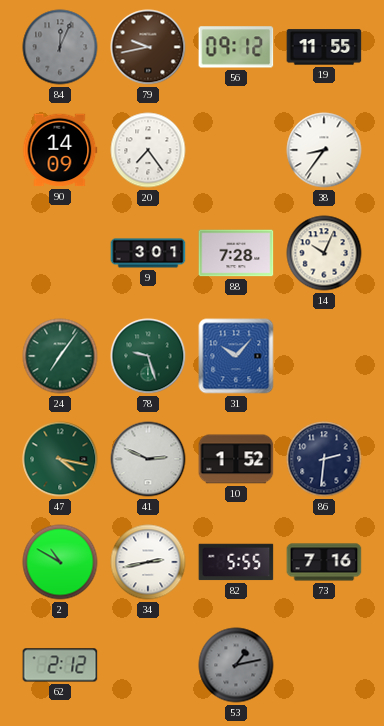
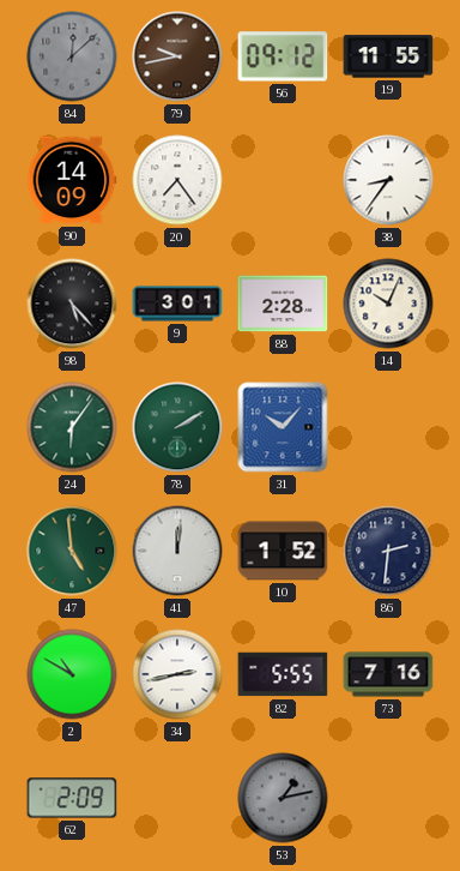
84: 12:04 -> 12:08 (72, 56)
98: none -> 5:23 (72, 304)
88: 7:28 -> 2:28 (283, 304)
24: 7:06 -> 6:06 (72, 427)
78: 9:27 -> 2:10 (177, 427)
47: 4:17 -> 4:59 (72, 551)
41: 2:49 -> 12:01 (177, 551)
62: 2:12 -> 2:09 (72, 798)
